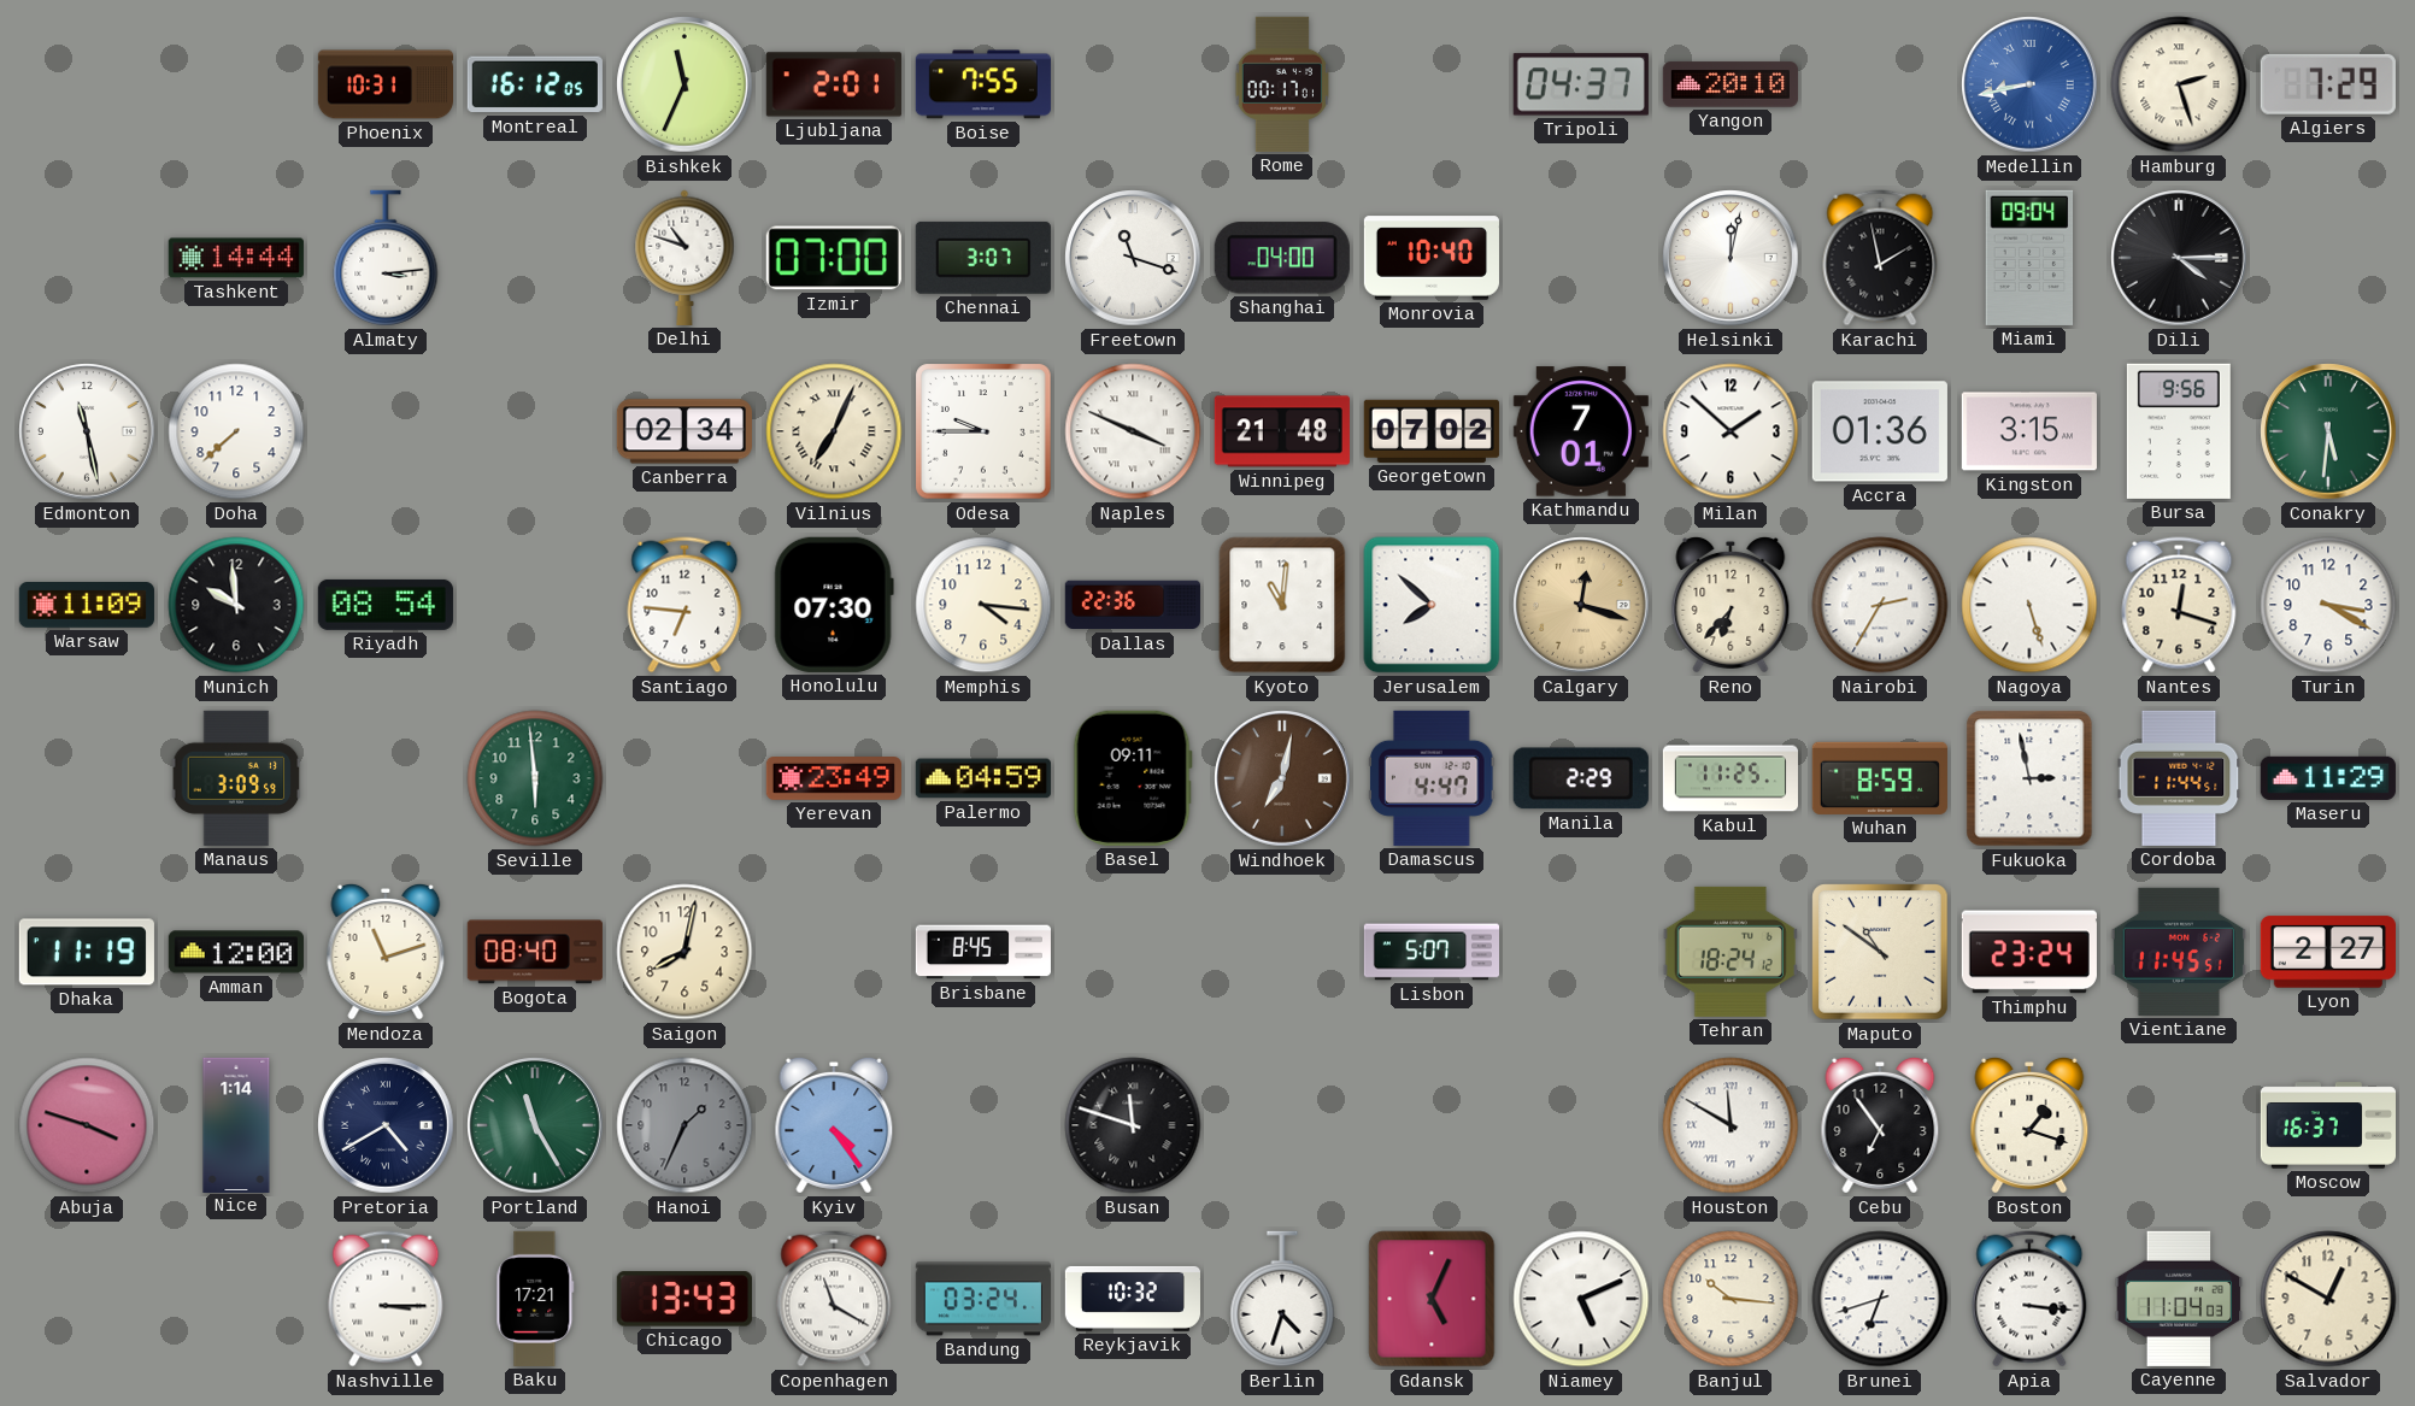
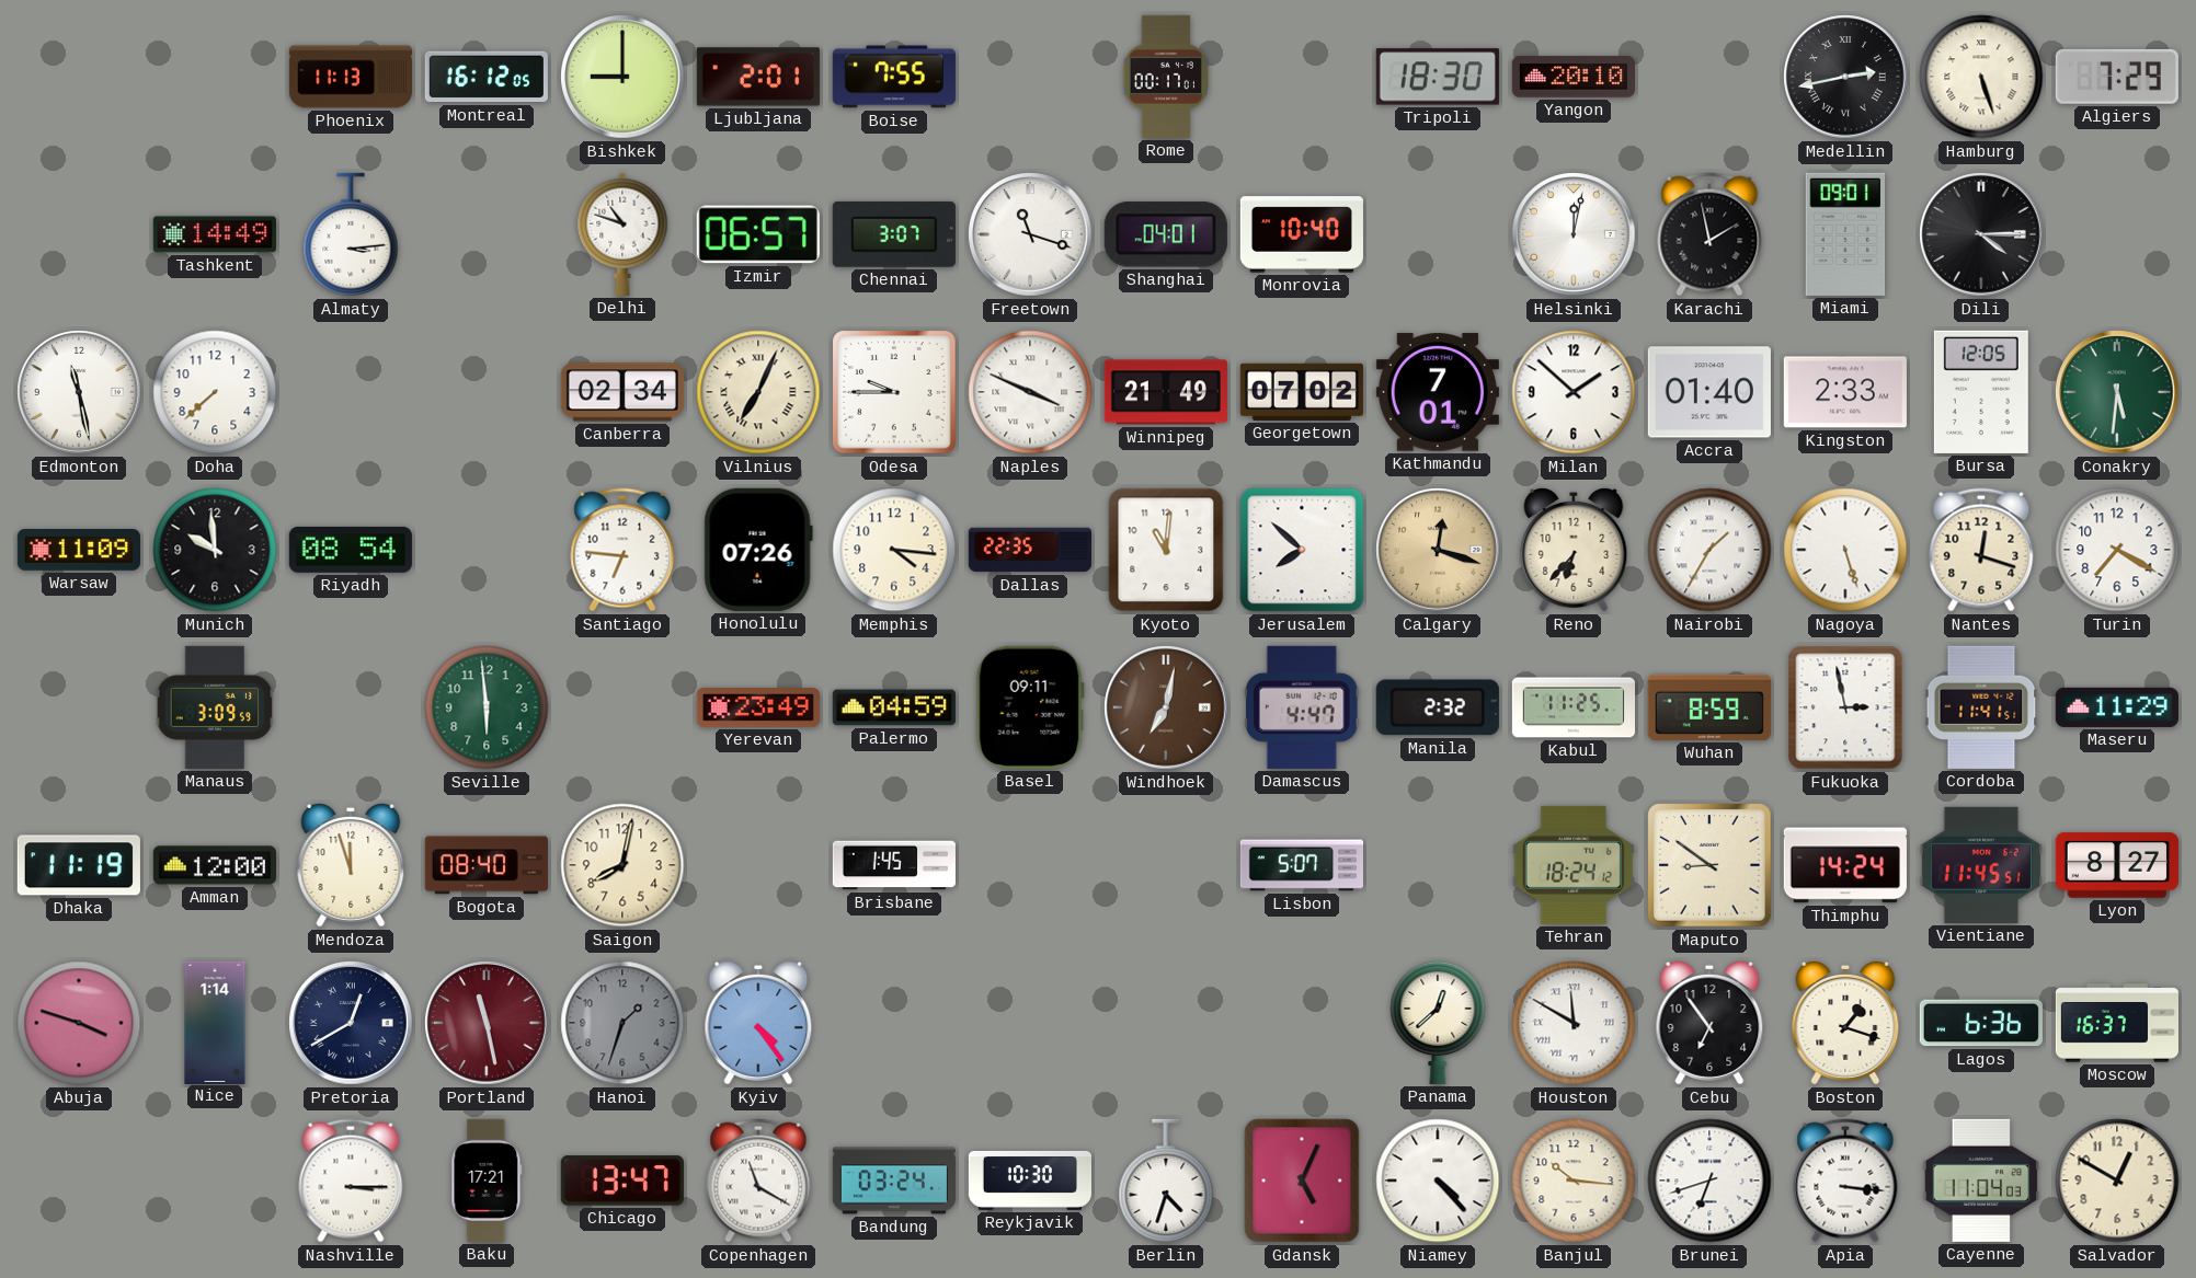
Phoenix: 10:31 -> 11:13 (350, 77)
Bishkek: 11:34 -> 9:00 (622, 77)
Tripoli: 04:37 -> 18:30 (1438, 77)
Medellin: 8:43 -> 2:43 (1845, 77)
Medellin dial: blue -> black (1845, 77)
Hamburg: 2:27 -> 5:27 (1981, 77)
Tashkent: 14:44 -> 14:49 (215, 234)
Izmir: 07:00 -> 06:57 (758, 234)
Shanghai: 04:00 -> 04:01 (1166, 234)
Miami: 09:04 -> 09:01 (1845, 234)
Winnipeg: 21:48 -> 21:49 (1166, 392)
Accra: 01:36 -> 01:40 (1709, 392)
Kingston: 3:15 -> 2:33 (1845, 392)
Bursa: 9:56 -> 12:05 (1981, 392)
Honolulu: 07:30 -> 07:26 (758, 550)
Dallas: 22:36 -> 22:35 (1030, 550)
Nairobi: 2:35 -> 1:35 (1709, 550)
Turin: 3:20 -> 7:20 (2117, 550)
Manila: 2:29 -> 2:32 (1438, 707)
Cordoba: 11:44 -> 11:41 (1981, 707)
Mendoza: 11:12 -> 11:57 (351, 865)
Brisbane: 8:45 -> 1:45 (894, 865)
Maputo: 10:51 -> 8:51 (1709, 865)
Thimphu: 23:24 -> 14:24 (1845, 865)
Lyon: 2:27 -> 8:27 (2117, 865)
Pretoria: 4:40 -> 12:40 (351, 1023)
Portland: 11:25 -> 11:28 (487, 1023)
Portland dial: green -> burgundy (487, 1023)
Hanoi: 1:34 -> 1:33 (622, 1023)
Busan: 11:48 -> none (1133, 1125)
Panama: none -> 12:38 (1438, 1022)
Lagos: none -> 6:36 (1981, 1023)
Chicago: 13:43 -> 13:47 (622, 1181)
Reykjavik: 10:32 -> 10:30 (1029, 1181)
Niamey: 5:11 -> 4:23 (1438, 1181)
